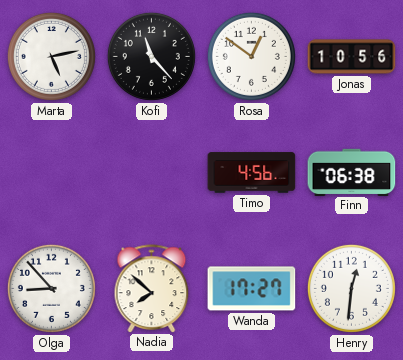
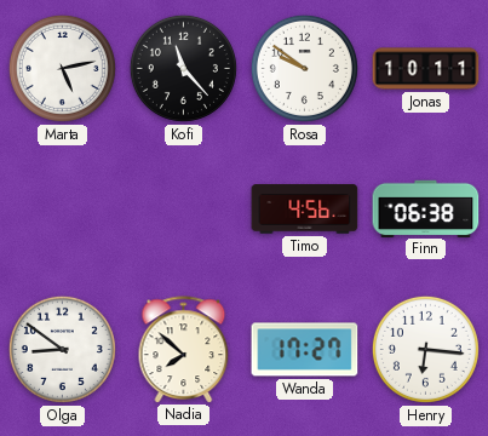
Rosa: 12:51 -> 9:51 (304, 68)
Jonas: 10:56 -> 10:11 (426, 69)
Olga: 8:53 -> 8:51 (62, 349)
Henry: 12:31 -> 6:16 (425, 349)
